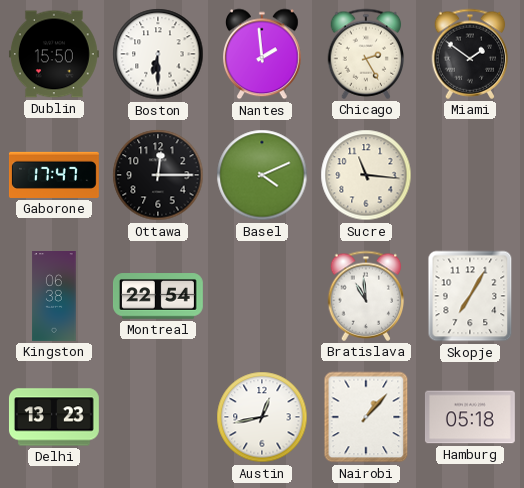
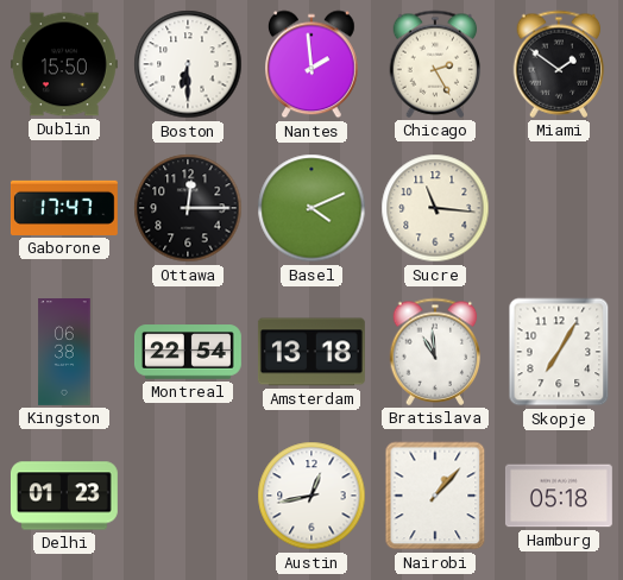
Amsterdam: none -> 13:18 (311, 352)
Delhi: 13:23 -> 01:23 (64, 496)
